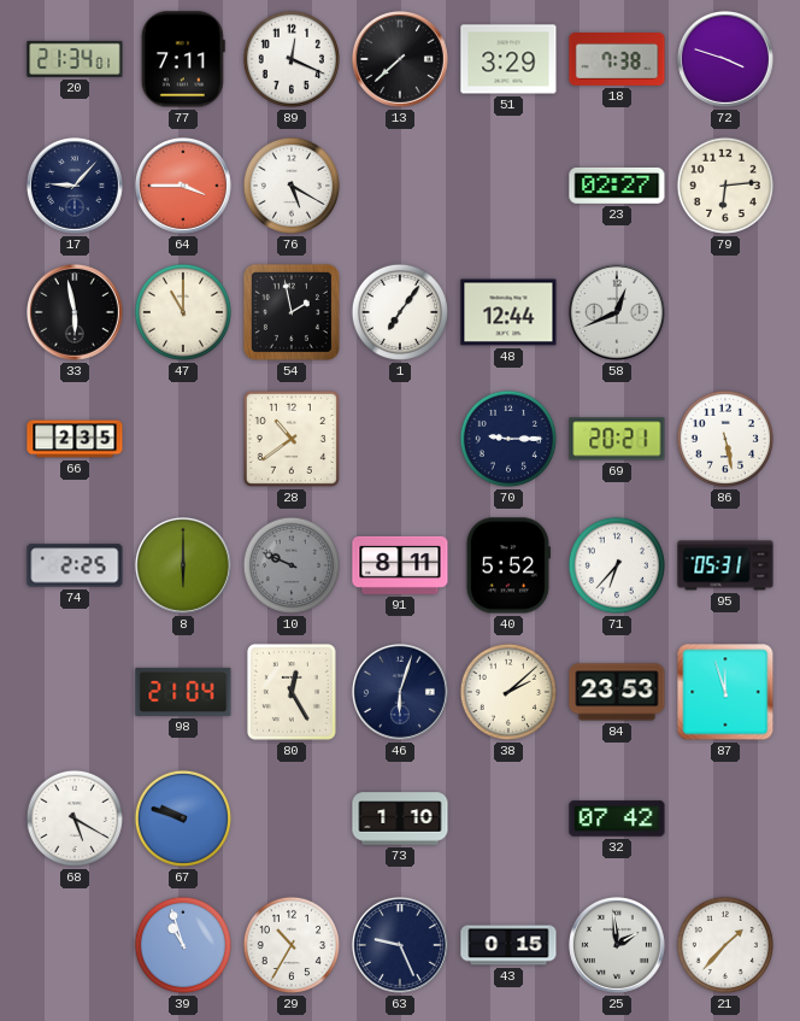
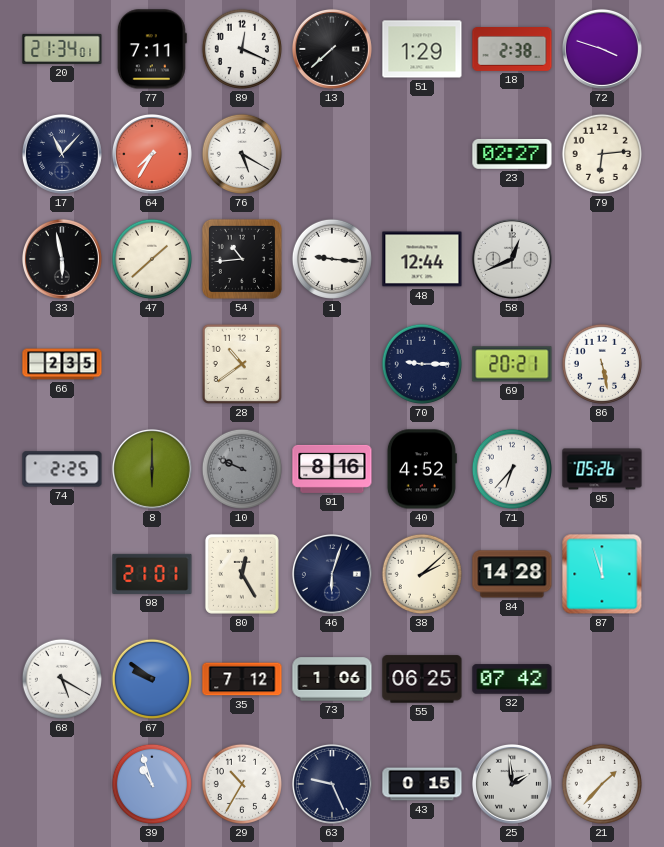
51: 3:29 -> 1:29 (422, 49)
18: 7:38 -> 2:38 (512, 50)
17: 9:07 -> 11:07 (62, 154)
64: 3:45 -> 7:35 (152, 154)
47: 11:00 -> 1:38 (152, 259)
54: 1:58 -> 10:44 (242, 259)
1: 7:06 -> 9:16 (332, 259)
91: 8:11 -> 8:16 (332, 469)
40: 5:52 -> 4:52 (422, 469)
95: 05:31 -> 05:26 (602, 469)
98: 21:04 -> 21:01 (152, 574)
84: 23:53 -> 14:28 (512, 574)
67: 9:48 -> 9:51 (152, 679)
35: none -> 7:12 (242, 679)
73: 1:10 -> 1:06 (332, 679)
55: none -> 06:25 (422, 679)
